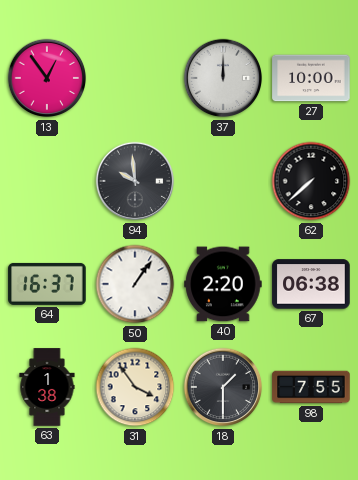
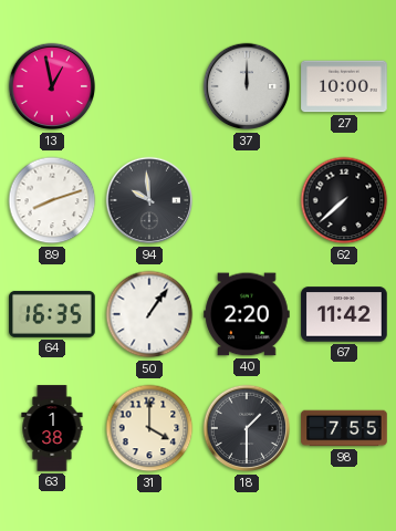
13: 12:54 -> 12:58 (52, 86)
89: none -> 8:12 (52, 200)
64: 16:37 -> 16:35 (52, 314)
67: 06:38 -> 11:42 (344, 314)
31: 3:54 -> 4:00 (149, 428)
